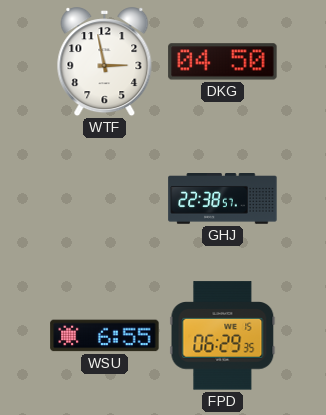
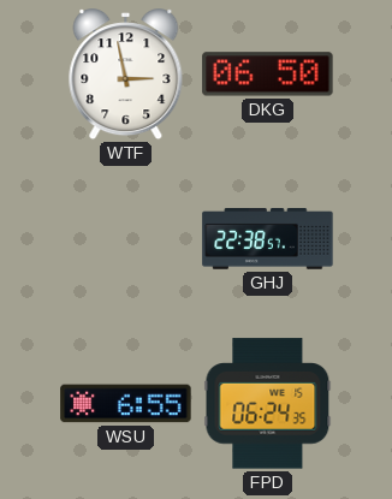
DKG: 04:50 -> 06:50 (268, 75)
FPD: 06:29 -> 06:24 (268, 404)
